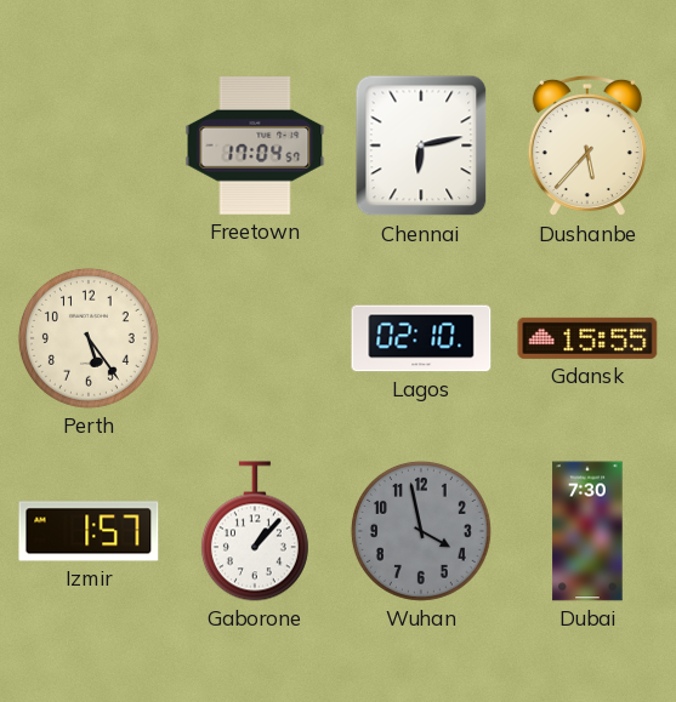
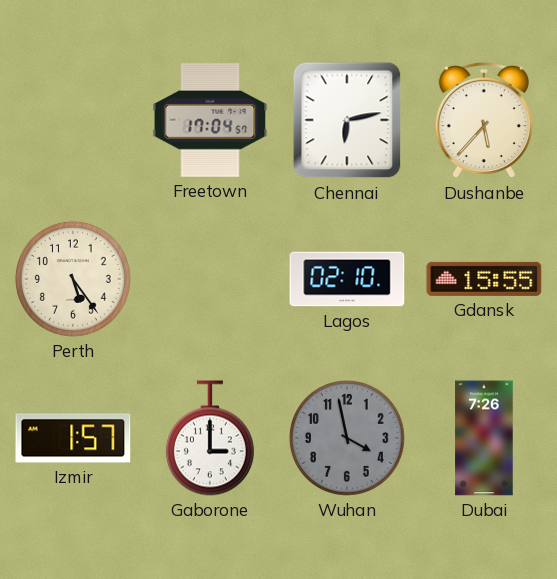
Gaborone: 1:07 -> 3:00 (210, 438)
Dubai: 7:30 -> 7:26 (484, 438)
